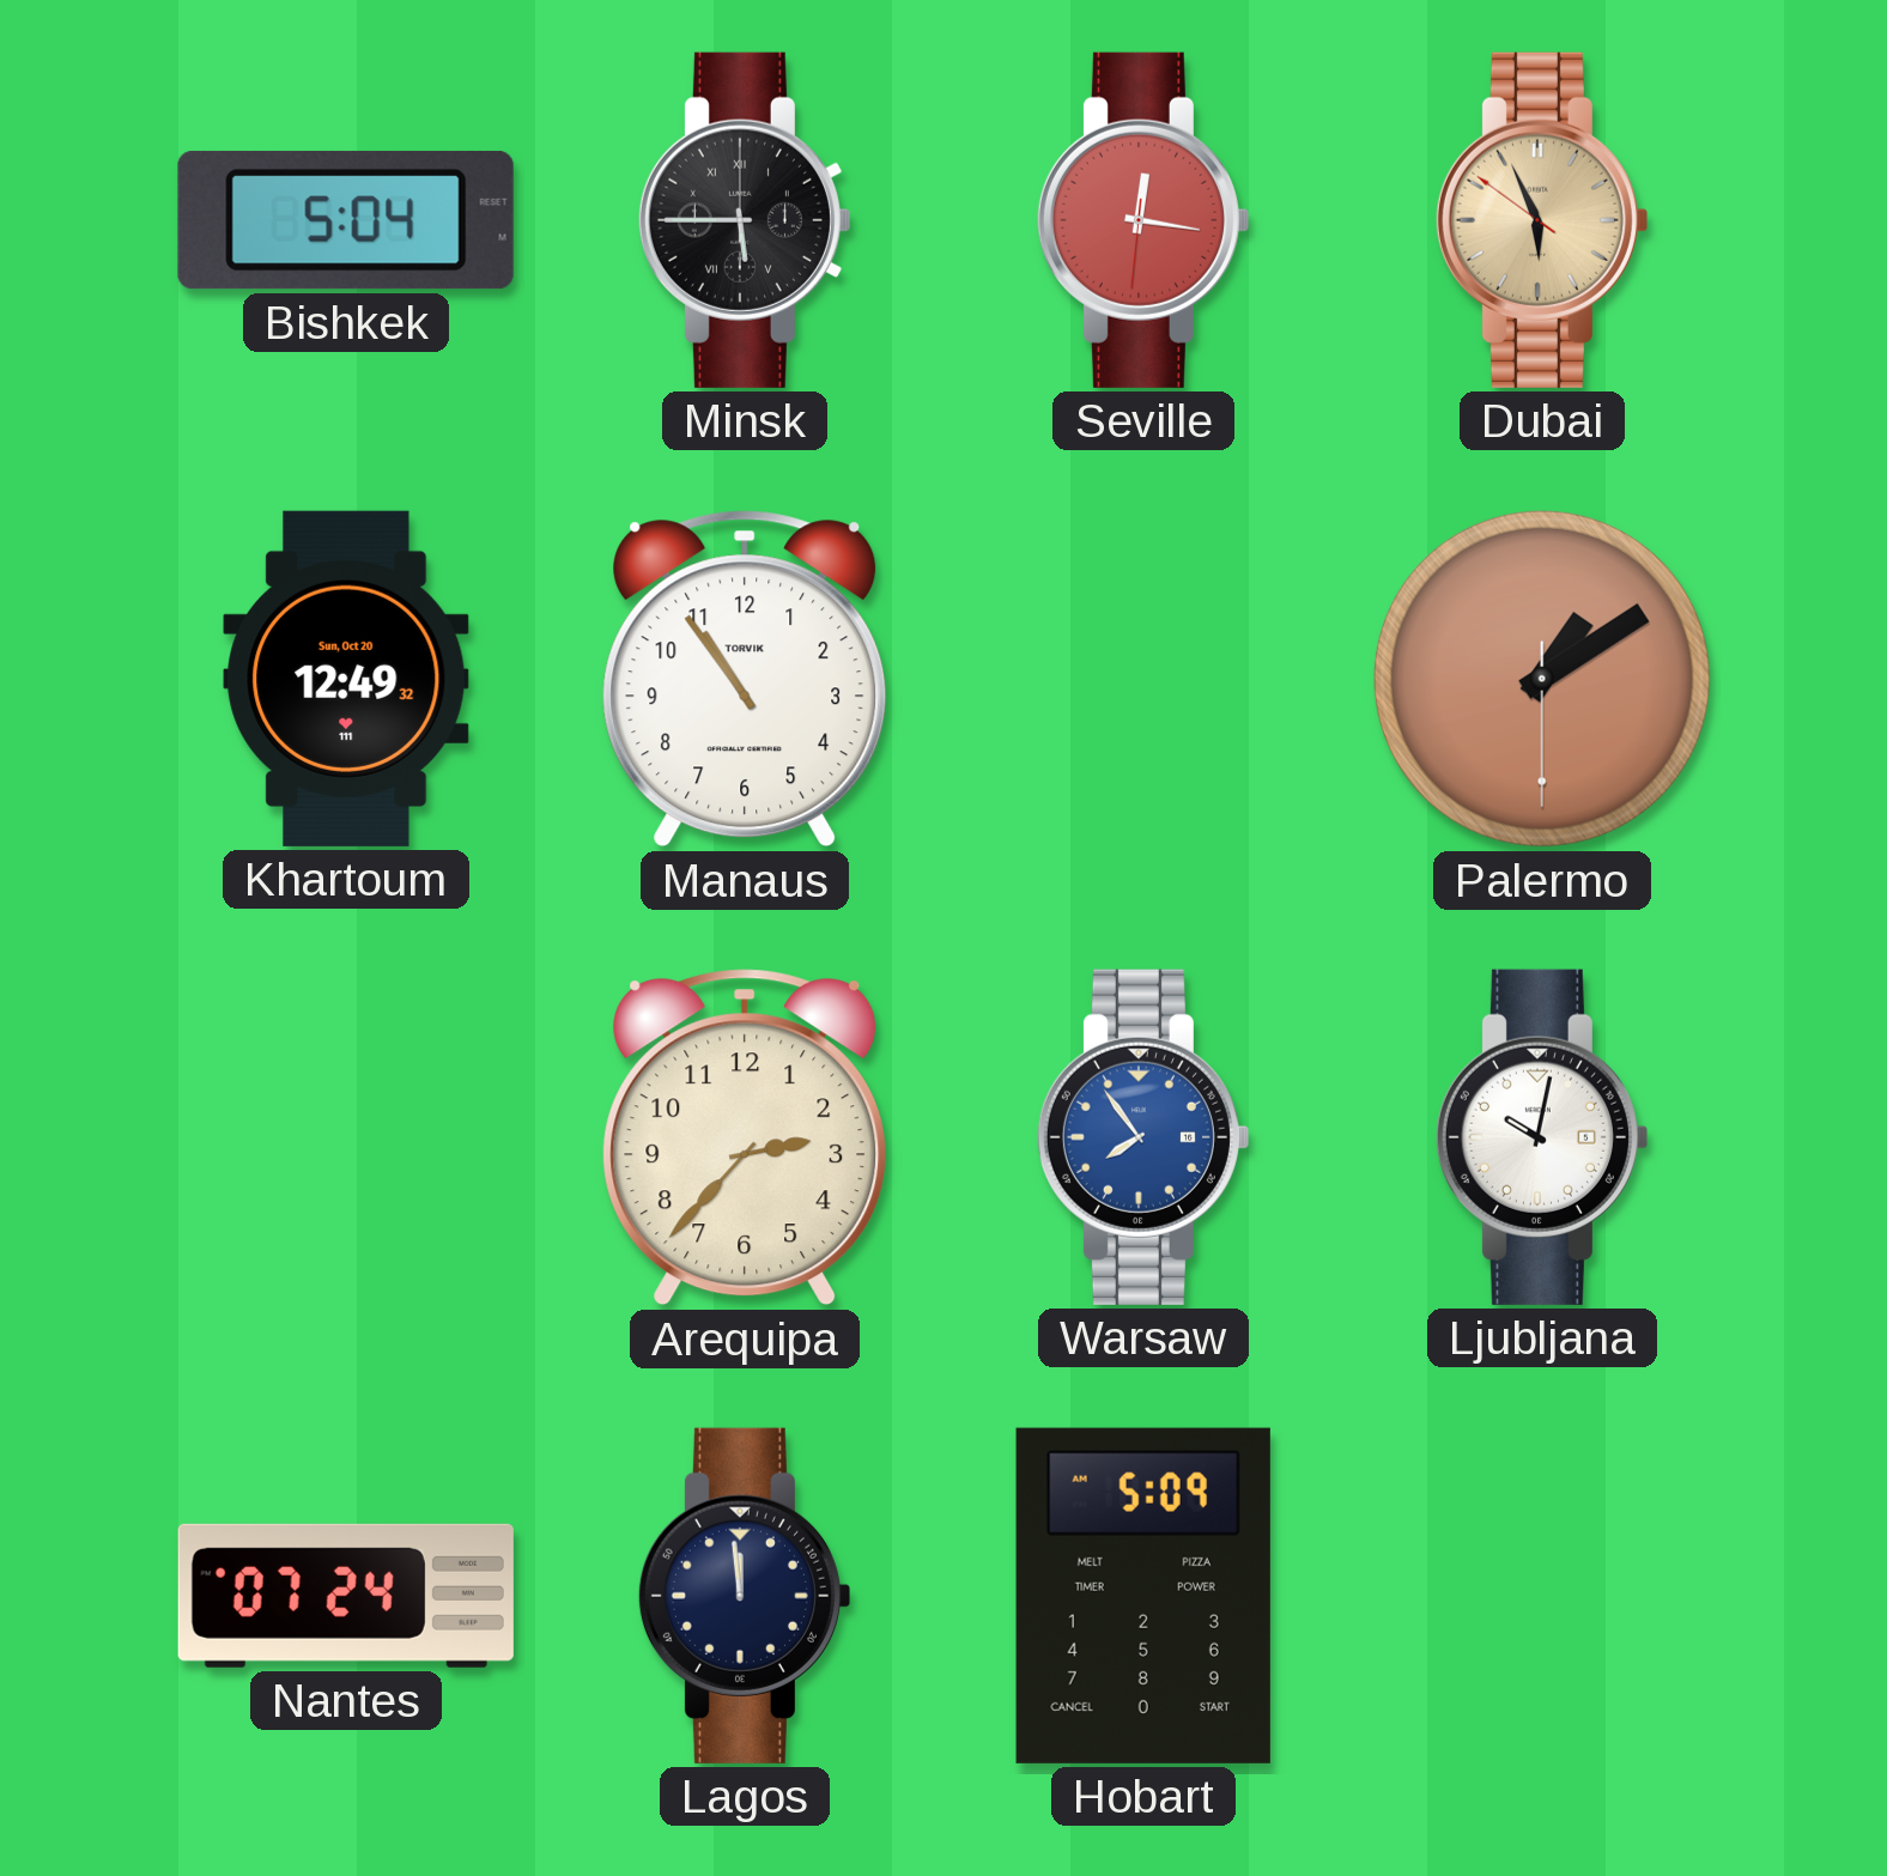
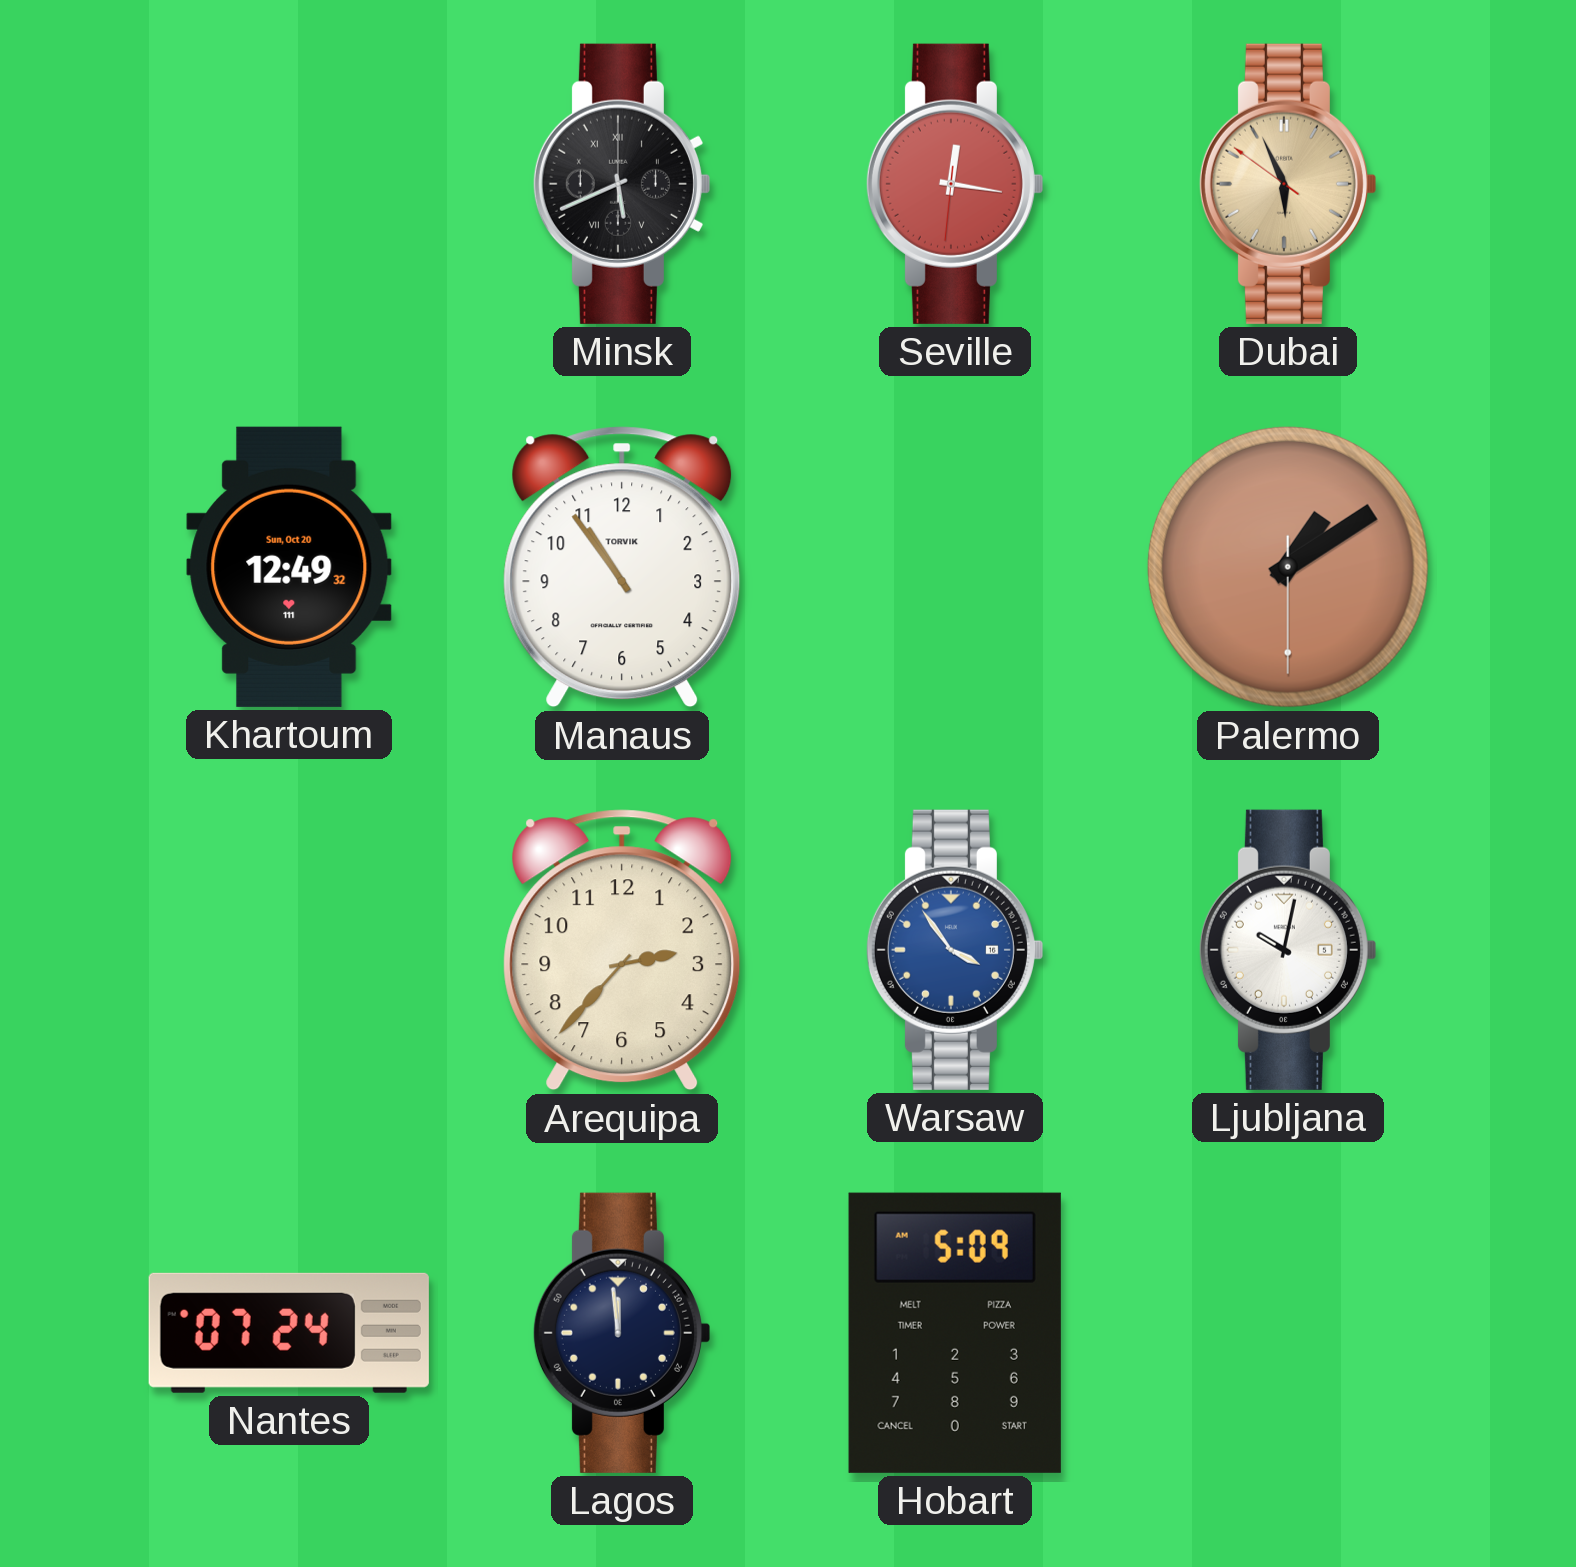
Bishkek: 5:04 -> none (346, 220)
Minsk: 5:45 -> 5:41 (621, 184)
Warsaw: 7:54 -> 3:54 (954, 950)
